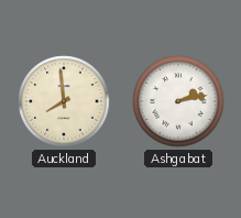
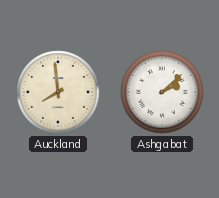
Ashgabat: 2:13 -> 2:08 (162, 92)
